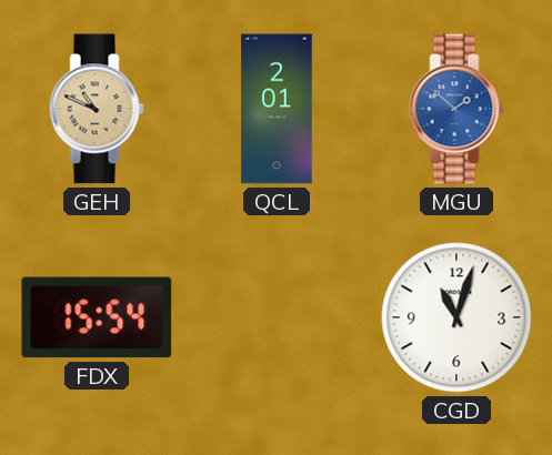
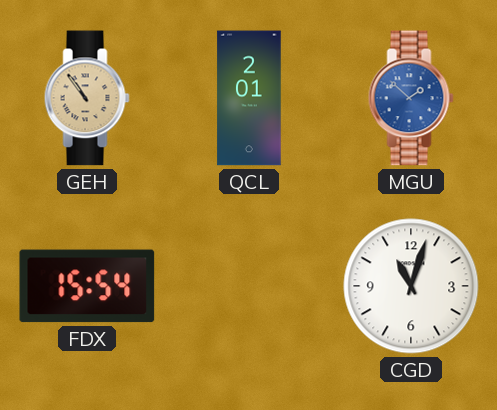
GEH: 10:49 -> 10:54 (87, 98)
